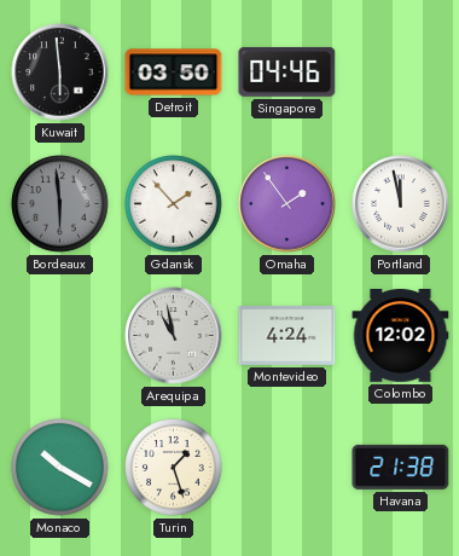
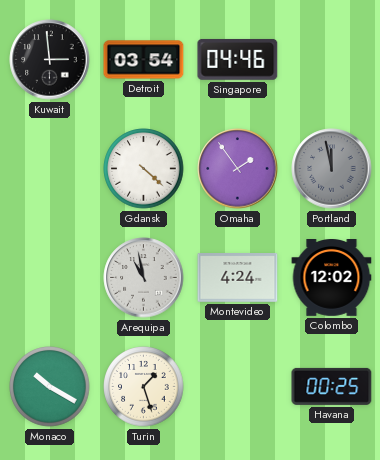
Kuwait: 5:59 -> 2:59 (50, 60)
Detroit: 03:50 -> 03:54 (144, 60)
Bordeaux: 5:59 -> none (60, 204)
Gdansk: 1:53 -> 4:22 (144, 169)
Portland dial: white -> grey (332, 169)
Havana: 21:38 -> 00:25 (332, 386)
